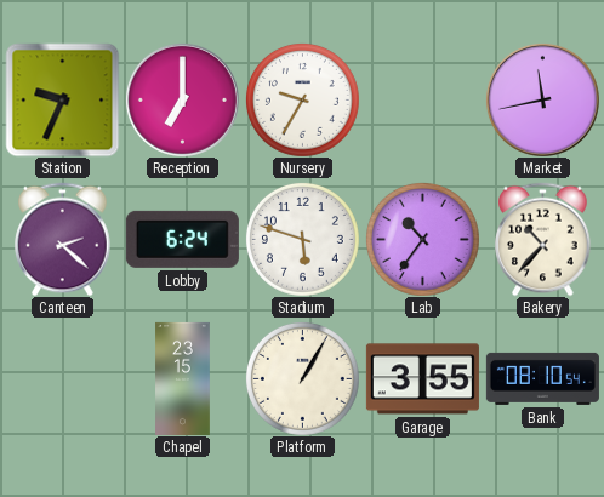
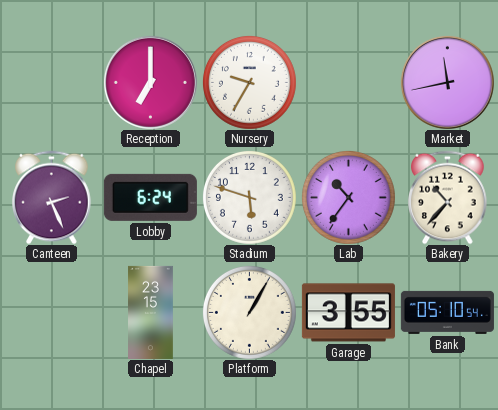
Station: 9:34 -> none (62, 99)
Canteen: 2:22 -> 2:26 (52, 197)
Bank: 08:10 -> 05:10 (447, 312)
